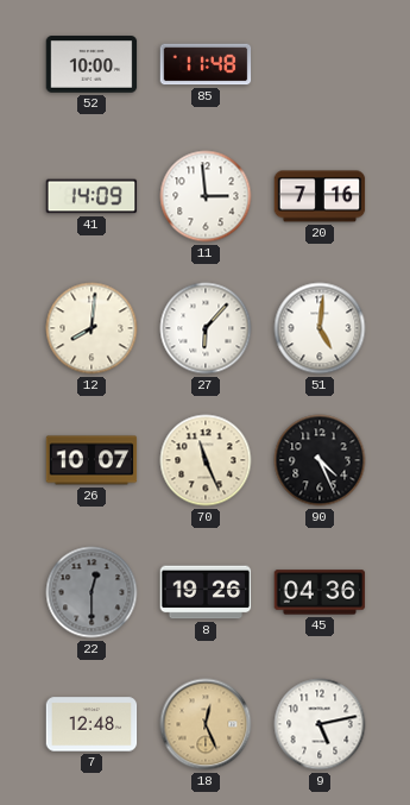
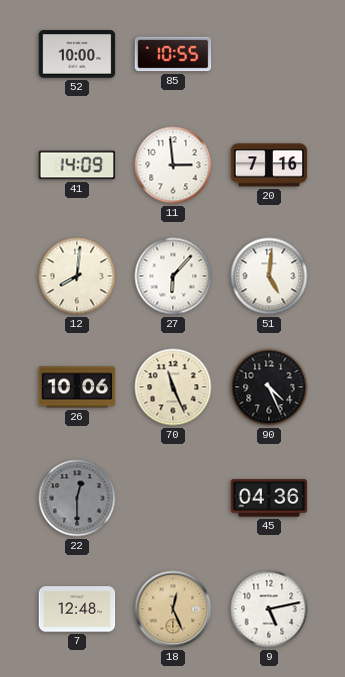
85: 11:48 -> 10:55 (173, 54)
26: 10:07 -> 10:06 (77, 387)
8: 19:26 -> none (206, 592)
